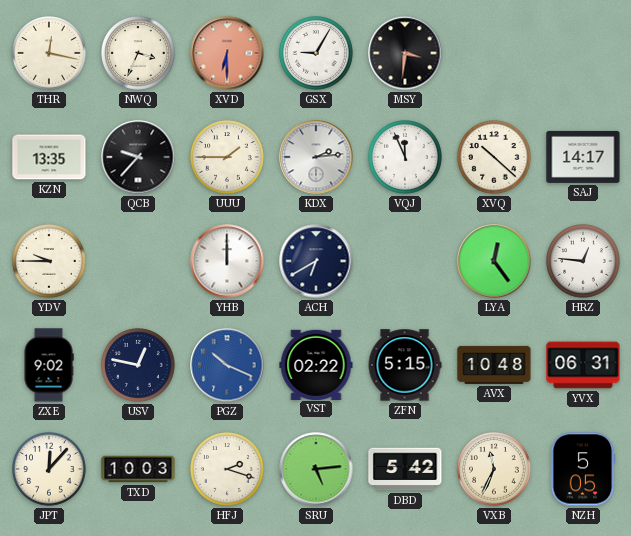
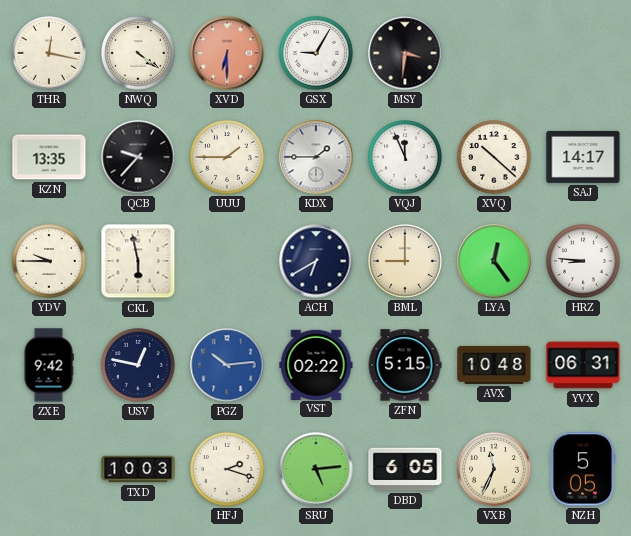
NWQ: 3:34 -> 4:21 (139, 54)
KDX: 2:14 -> 1:45 (316, 157)
CKL: none -> 5:58 (138, 261)
YHB: 12:00 -> none (227, 261)
BML: none -> 9:00 (406, 262)
HRZ: 12:46 -> 8:46 (584, 262)
ZXE: 9:02 -> 9:42 (49, 365)
PGZ: 10:19 -> 10:14 (227, 365)
JPT: 12:07 -> none (50, 470)
DBD: 5:42 -> 6:05 (405, 469)
